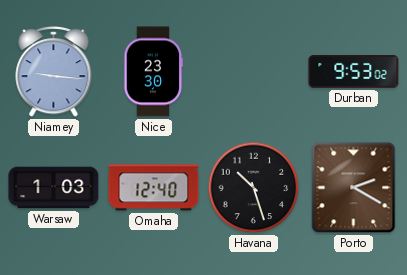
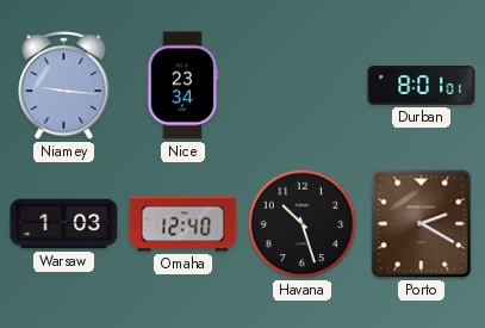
Nice: 23:30 -> 23:34 (182, 86)
Durban: 9:53 -> 8:01 (422, 86)
